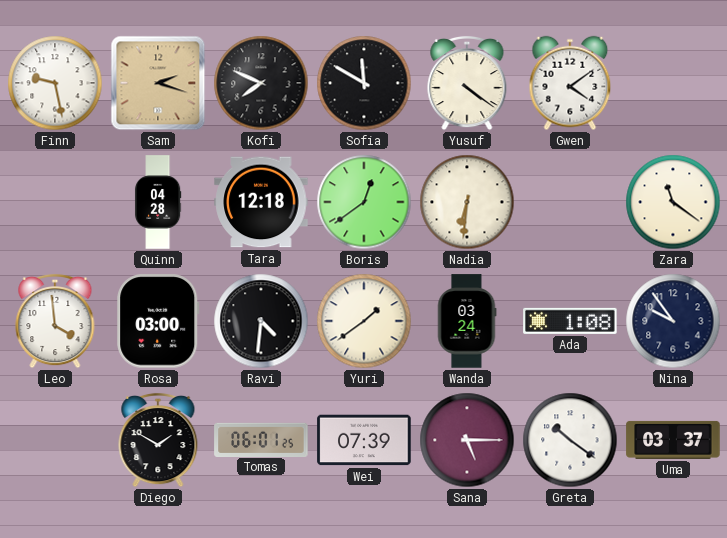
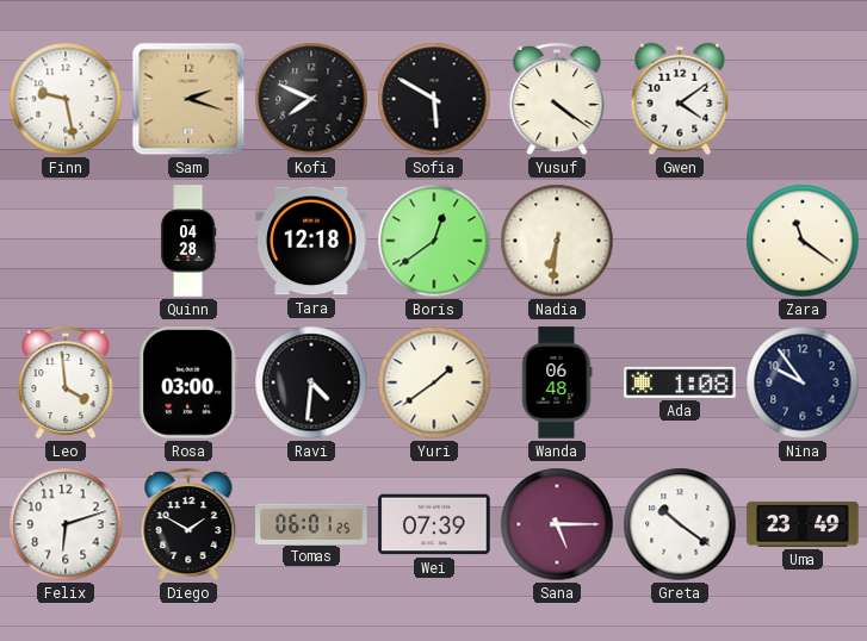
Sofia: 11:50 -> 5:50 (434, 99)
Wanda: 03:24 -> 06:48 (557, 382)
Felix: none -> 6:12 (66, 524)
Uma: 03:37 -> 23:49 (803, 524)
